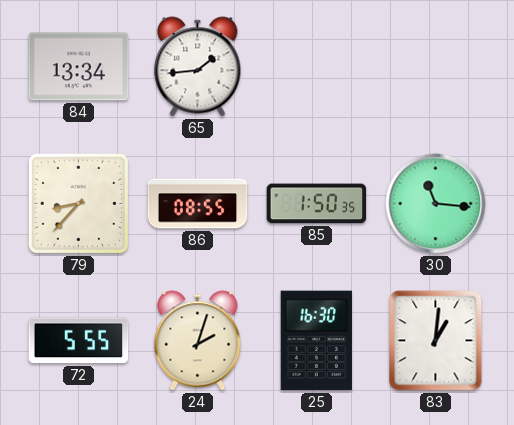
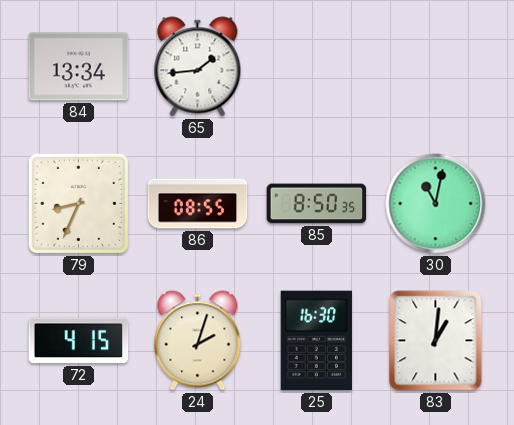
79: 8:37 -> 8:34 (78, 203)
85: 1:50 -> 8:50 (317, 204)
30: 11:16 -> 11:02 (436, 204)
72: 5:55 -> 4:15 (79, 341)
